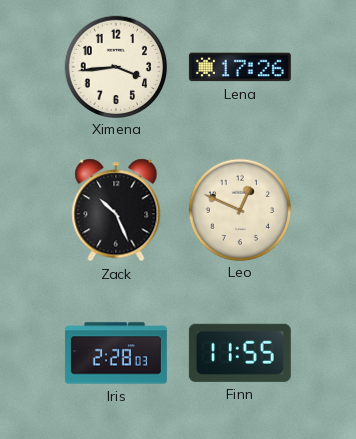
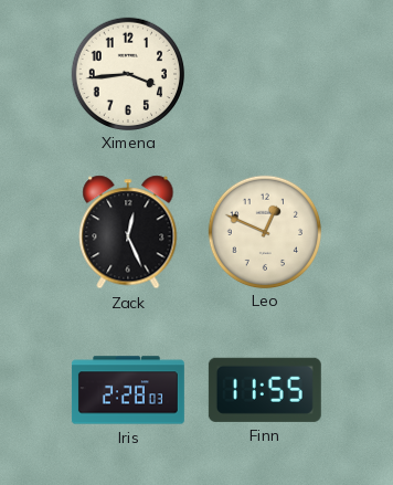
Lena: 17:26 -> none (240, 67)
Zack: 10:26 -> 12:26 (128, 232)
